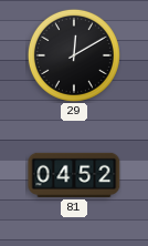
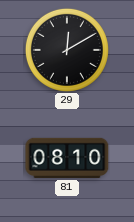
81: 04:52 -> 08:10 (67, 158)
